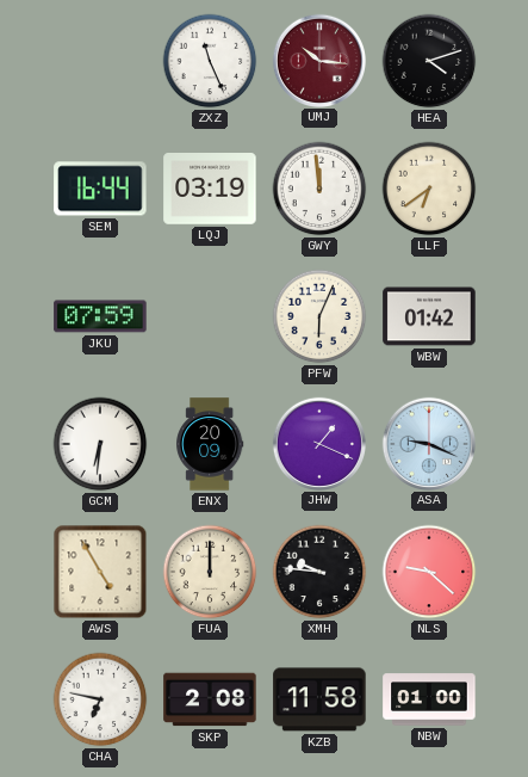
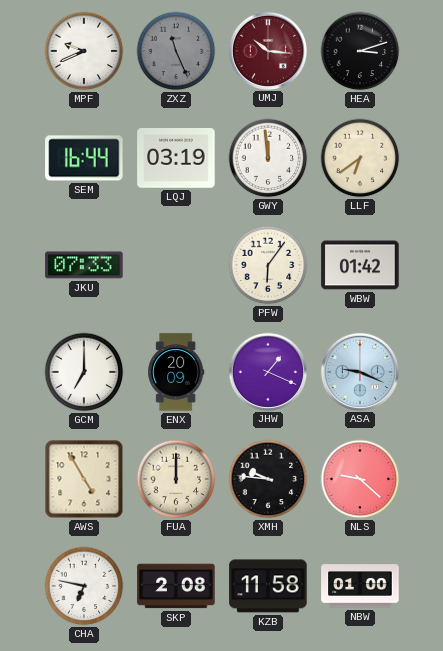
MPF: none -> 9:41 (84, 51)
ZXZ dial: white -> grey (176, 51)
HEA: 4:12 -> 3:12 (360, 51)
JKU: 07:59 -> 07:33 (84, 265)
PFW: 6:04 -> 6:06 (268, 265)
GCM: 6:31 -> 7:00 (84, 372)
